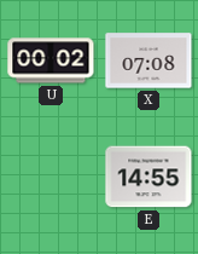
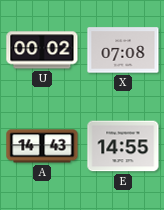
A: none -> 14:43 (42, 146)
